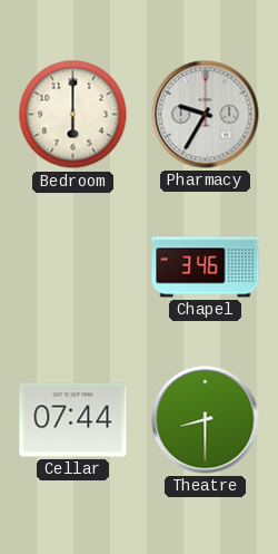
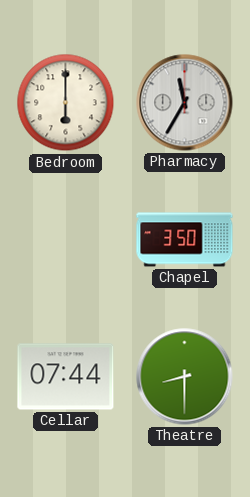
Pharmacy: 9:35 -> 11:35 (185, 103)
Chapel: 3:46 -> 3:50 (185, 240)
